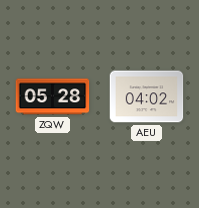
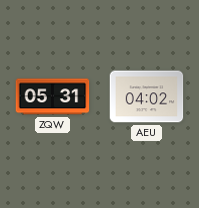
ZQW: 05:28 -> 05:31 (53, 97)
